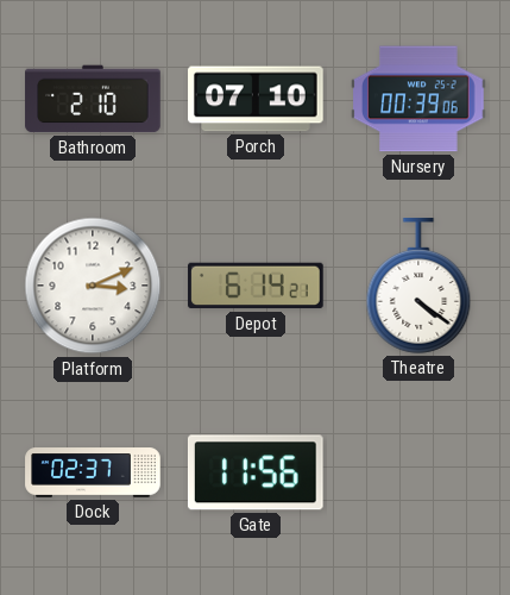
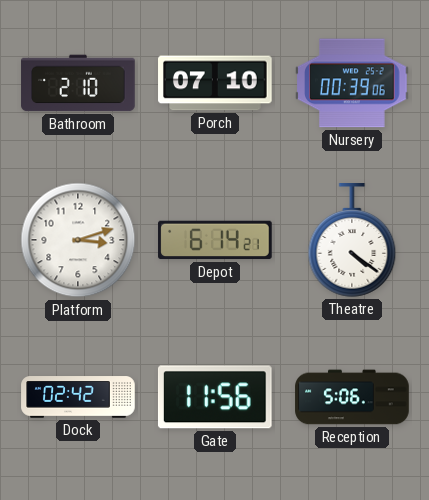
Platform: 3:11 -> 3:12 (78, 240)
Dock: 02:37 -> 02:42 (78, 397)
Reception: none -> 5:06 (352, 397)
